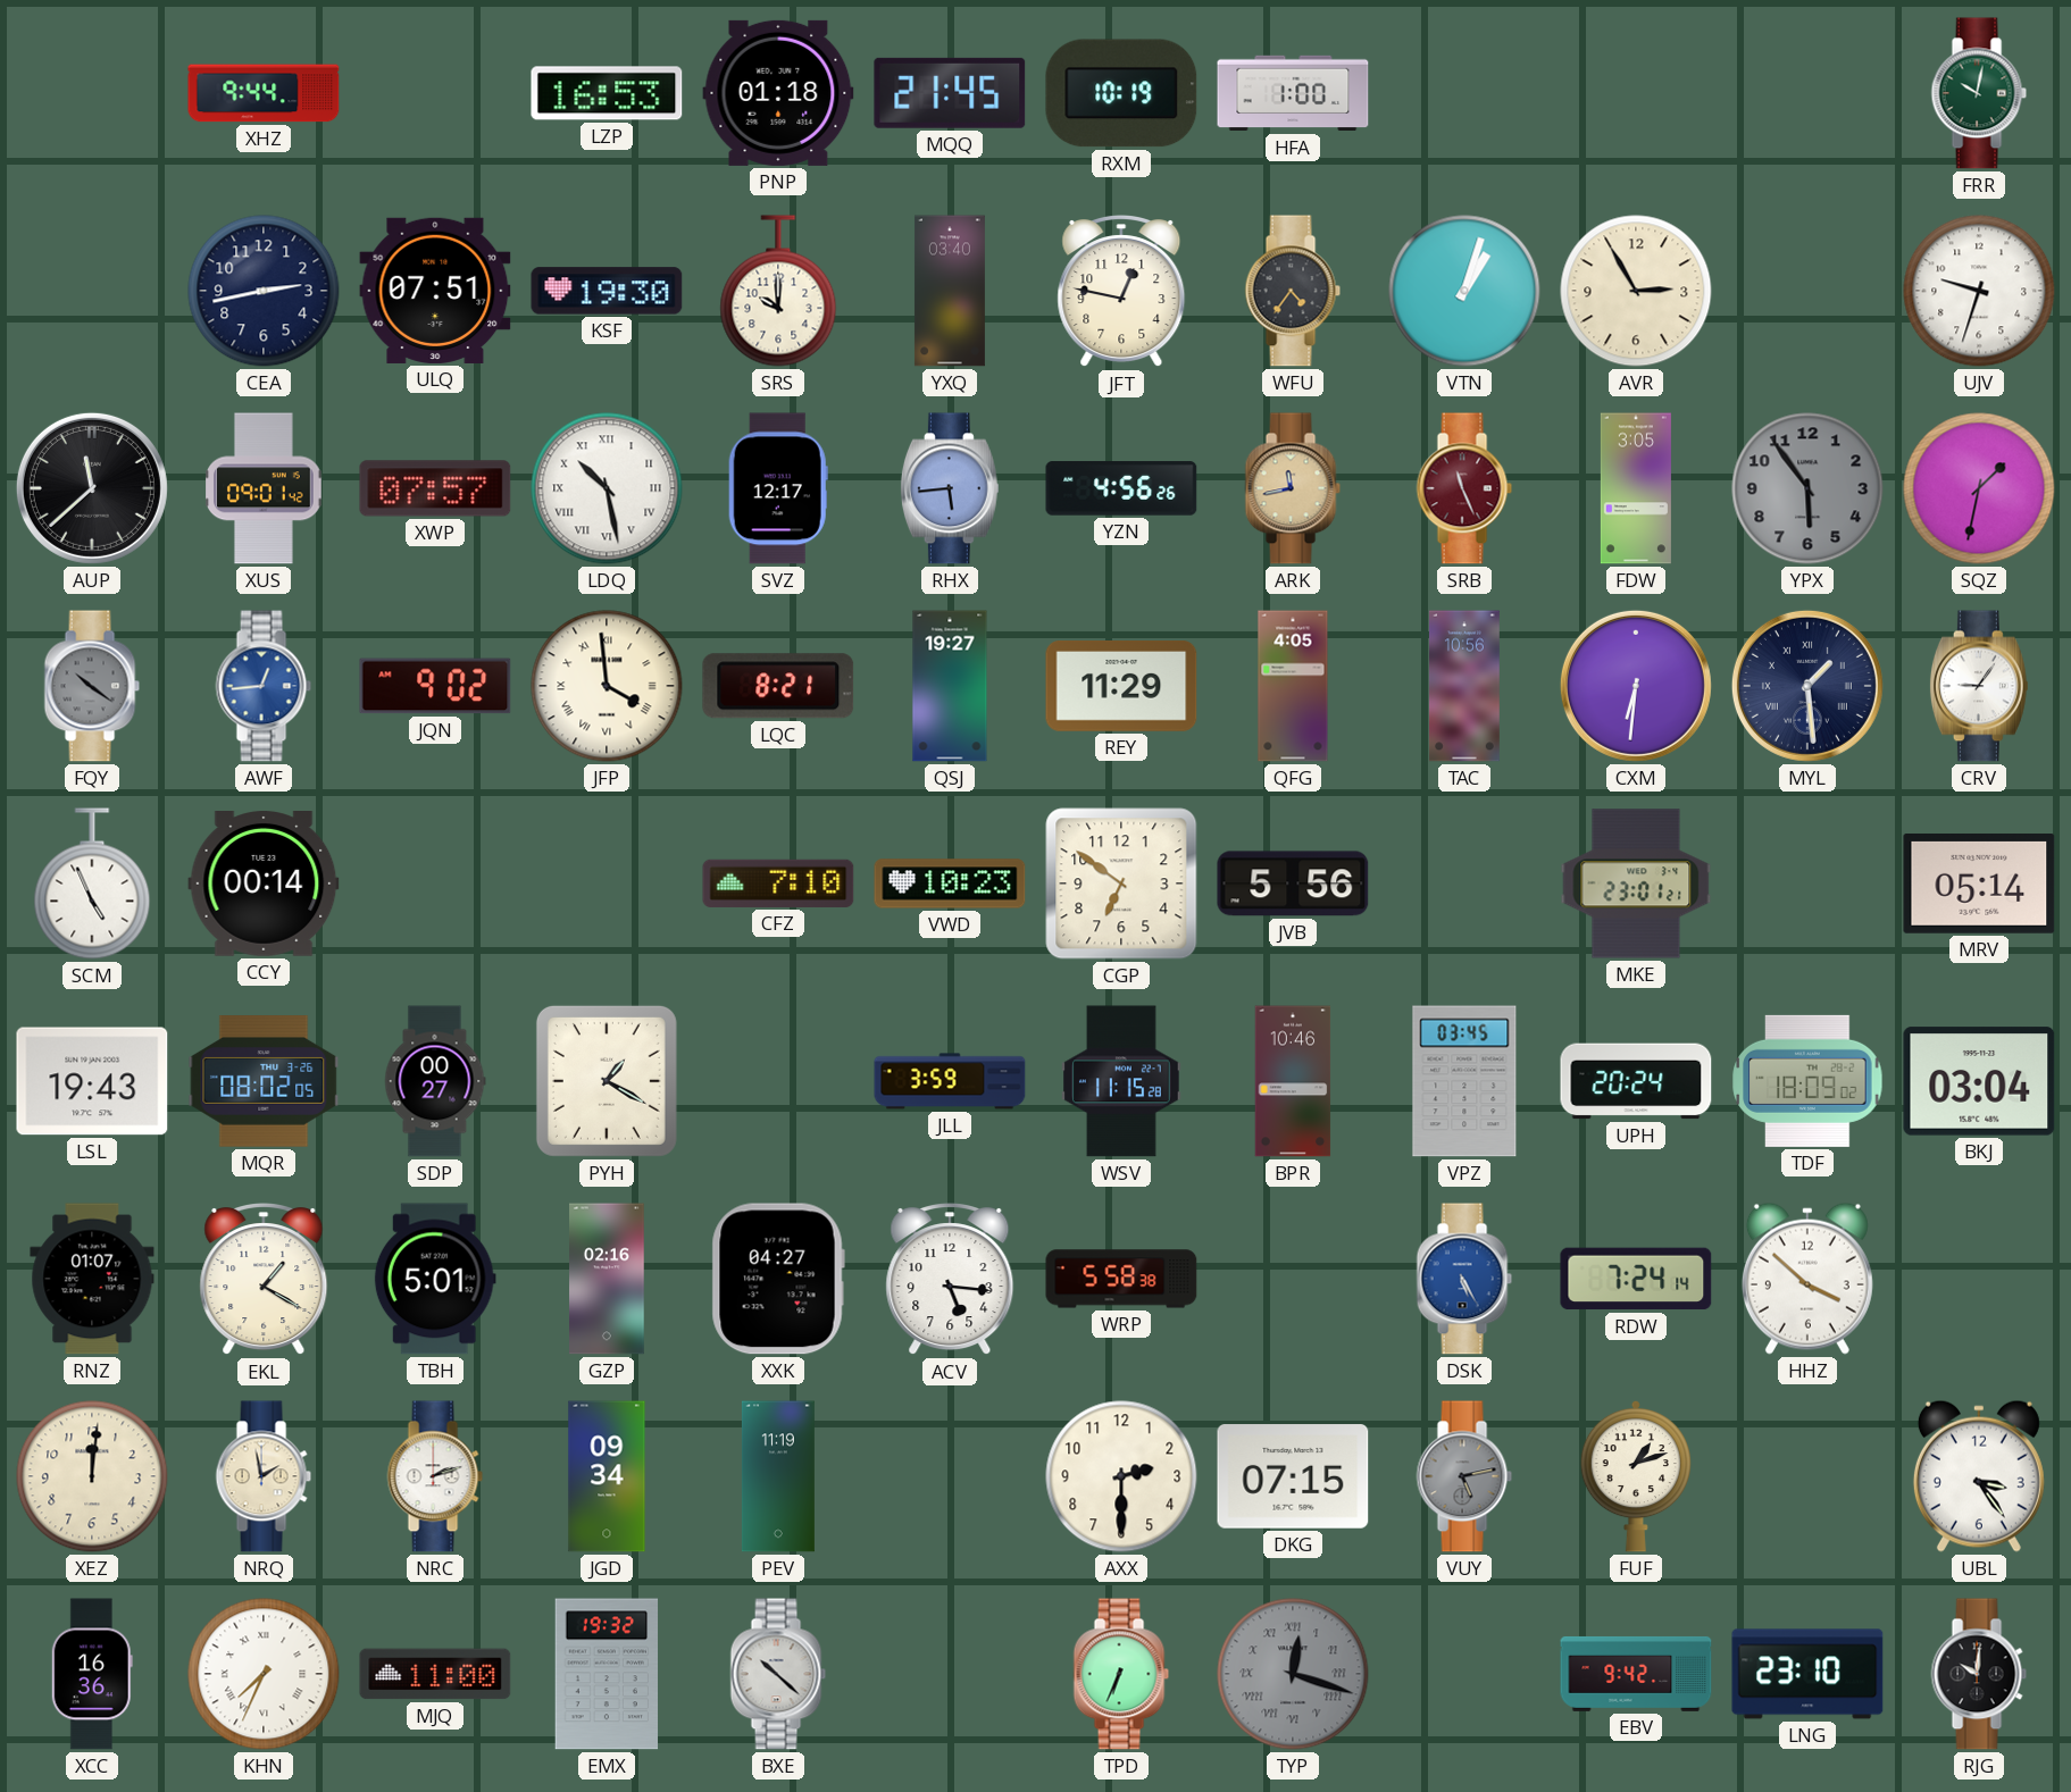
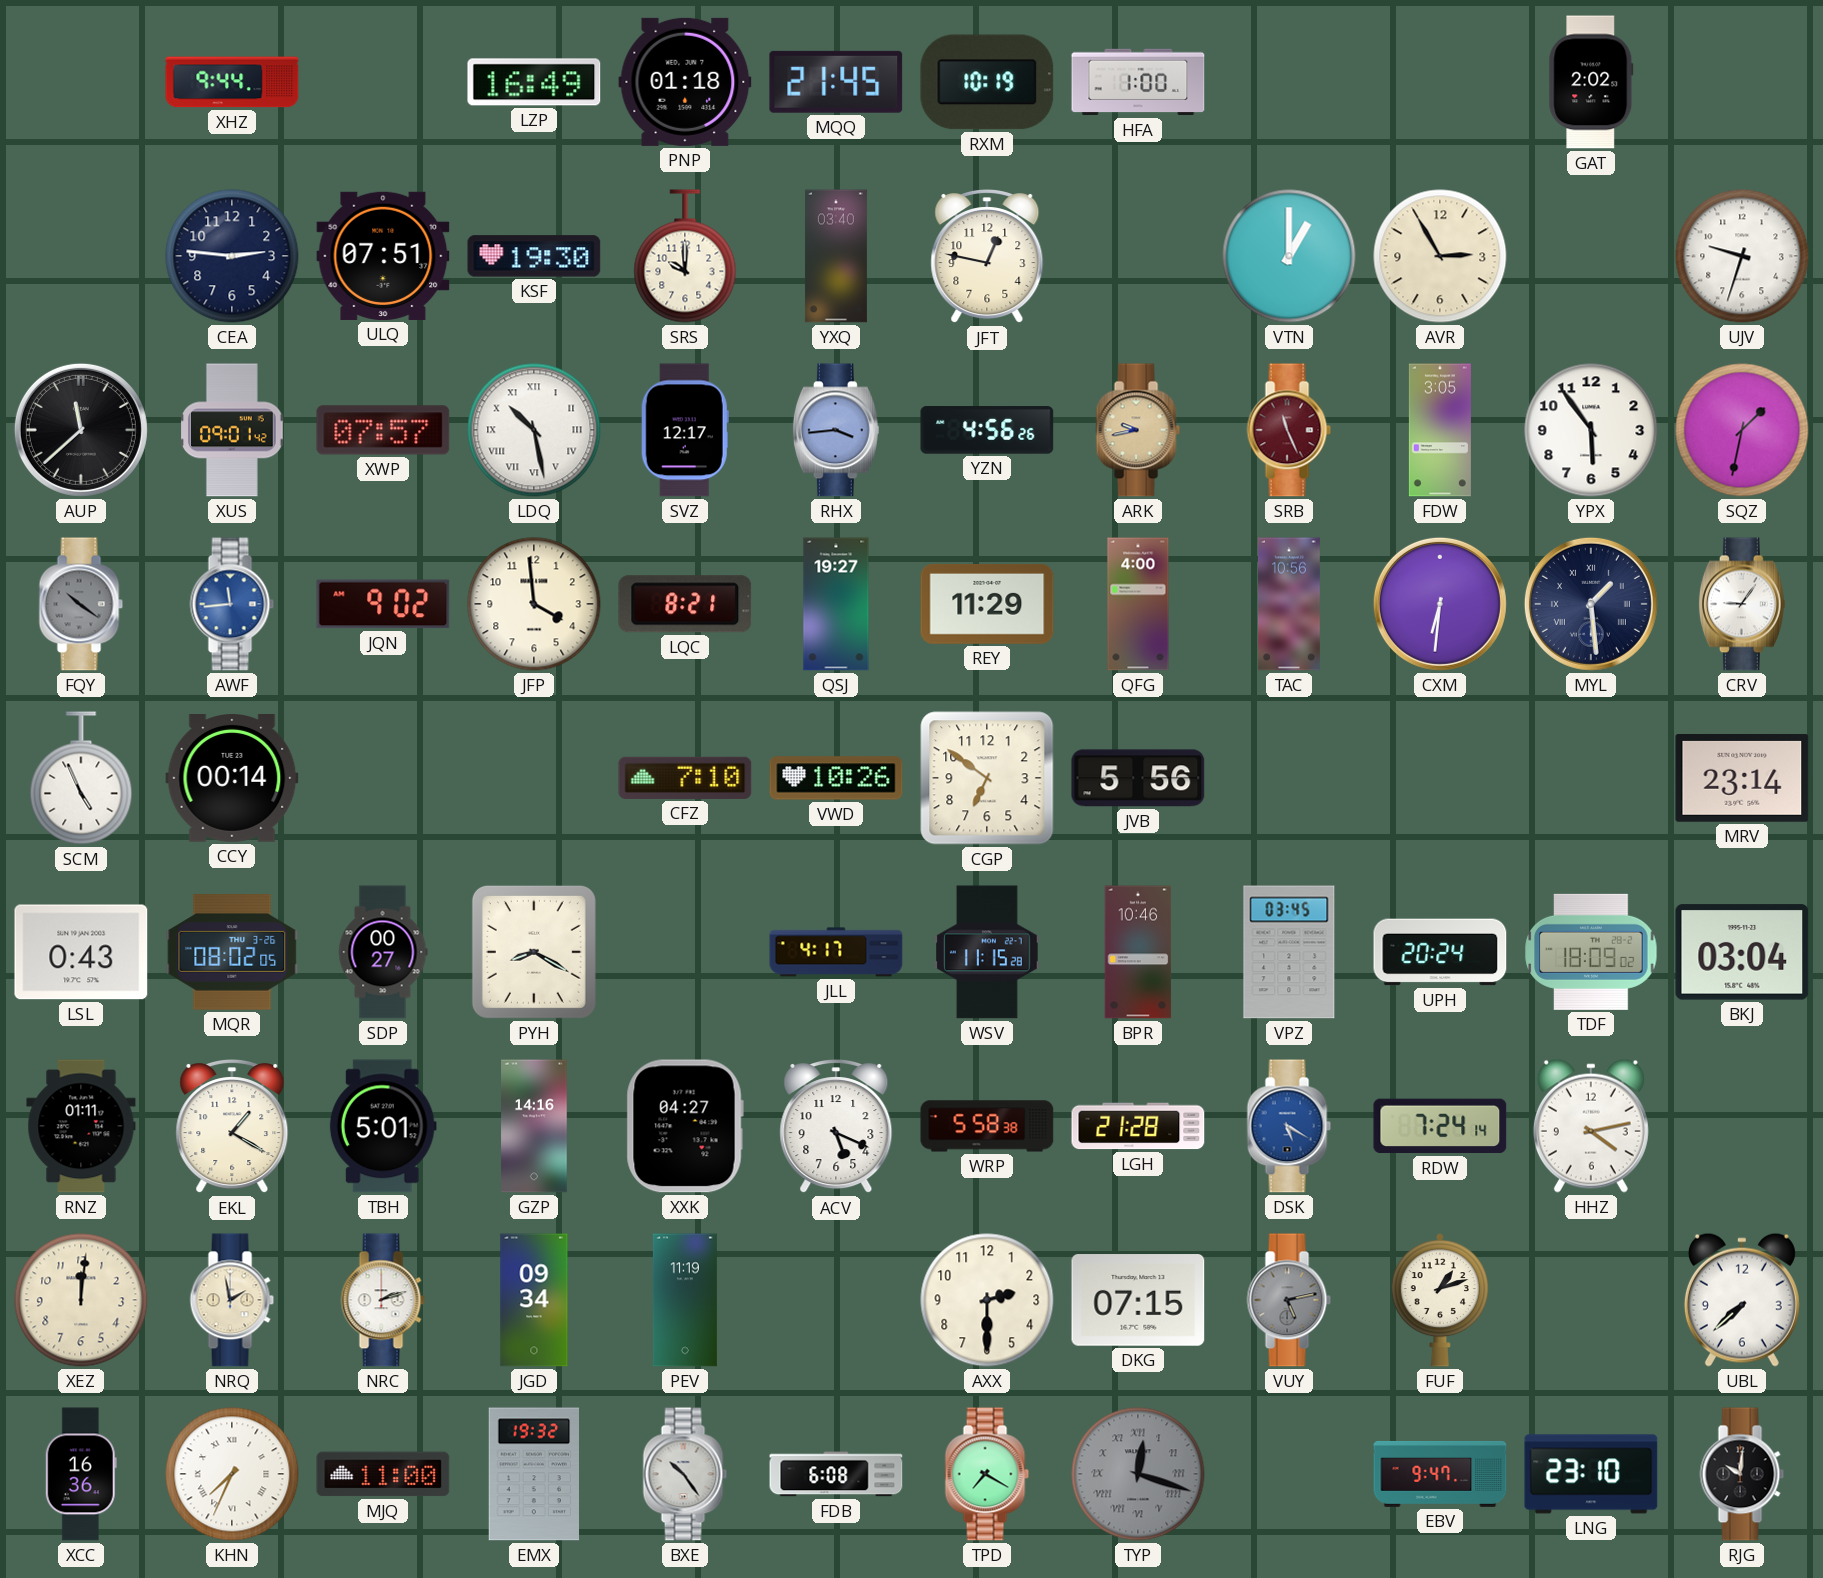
LZP: 16:53 -> 16:49 (534, 82)
GAT: none -> 2:02 (1591, 82)
FRR: 10:02 -> none (1979, 93)
CEA: 2:43 -> 2:46 (232, 256)
WFU: 4:36 -> none (1293, 291)
VTN: 1:03 -> 1:00 (1289, 256)
RHX: 5:44 -> 3:44 (836, 430)
ARK: 11:43 -> 9:43 (1138, 430)
YPX dial: grey -> white (1591, 430)
AWF: 12:44 -> 11:44 (232, 604)
JFP numerals: Roman -> Arabic (534, 604)
QFG: 4:05 -> 4:00 (1138, 604)
VWD: 10:23 -> 10:26 (836, 778)
MKE: 23:01 -> none (1636, 884)
MRV: 05:14 -> 23:14 (1742, 778)
LSL: 19:43 -> 0:43 (81, 952)
PYH: 1:20 -> 8:20 (534, 952)
JLL: 3:59 -> 4:17 (836, 952)
RNZ: 01:07 -> 01:11 (81, 1126)
GZP: 02:16 -> 14:16 (534, 1126)
ACV: 5:16 -> 5:19 (836, 1127)
LGH: none -> 21:28 (1138, 1126)
DSK: 5:25 -> 5:20 (1289, 1126)
HHZ: 3:52 -> 4:13 (1591, 1126)
UBL: 3:24 -> 7:38 (1742, 1300)
BXE: 10:22 -> 10:24 (685, 1474)
FDB: none -> 6:08 (836, 1474)
TPD: 6:34 -> 7:20 (987, 1474)
EBV: 9:42 -> 9:47 (1440, 1474)
